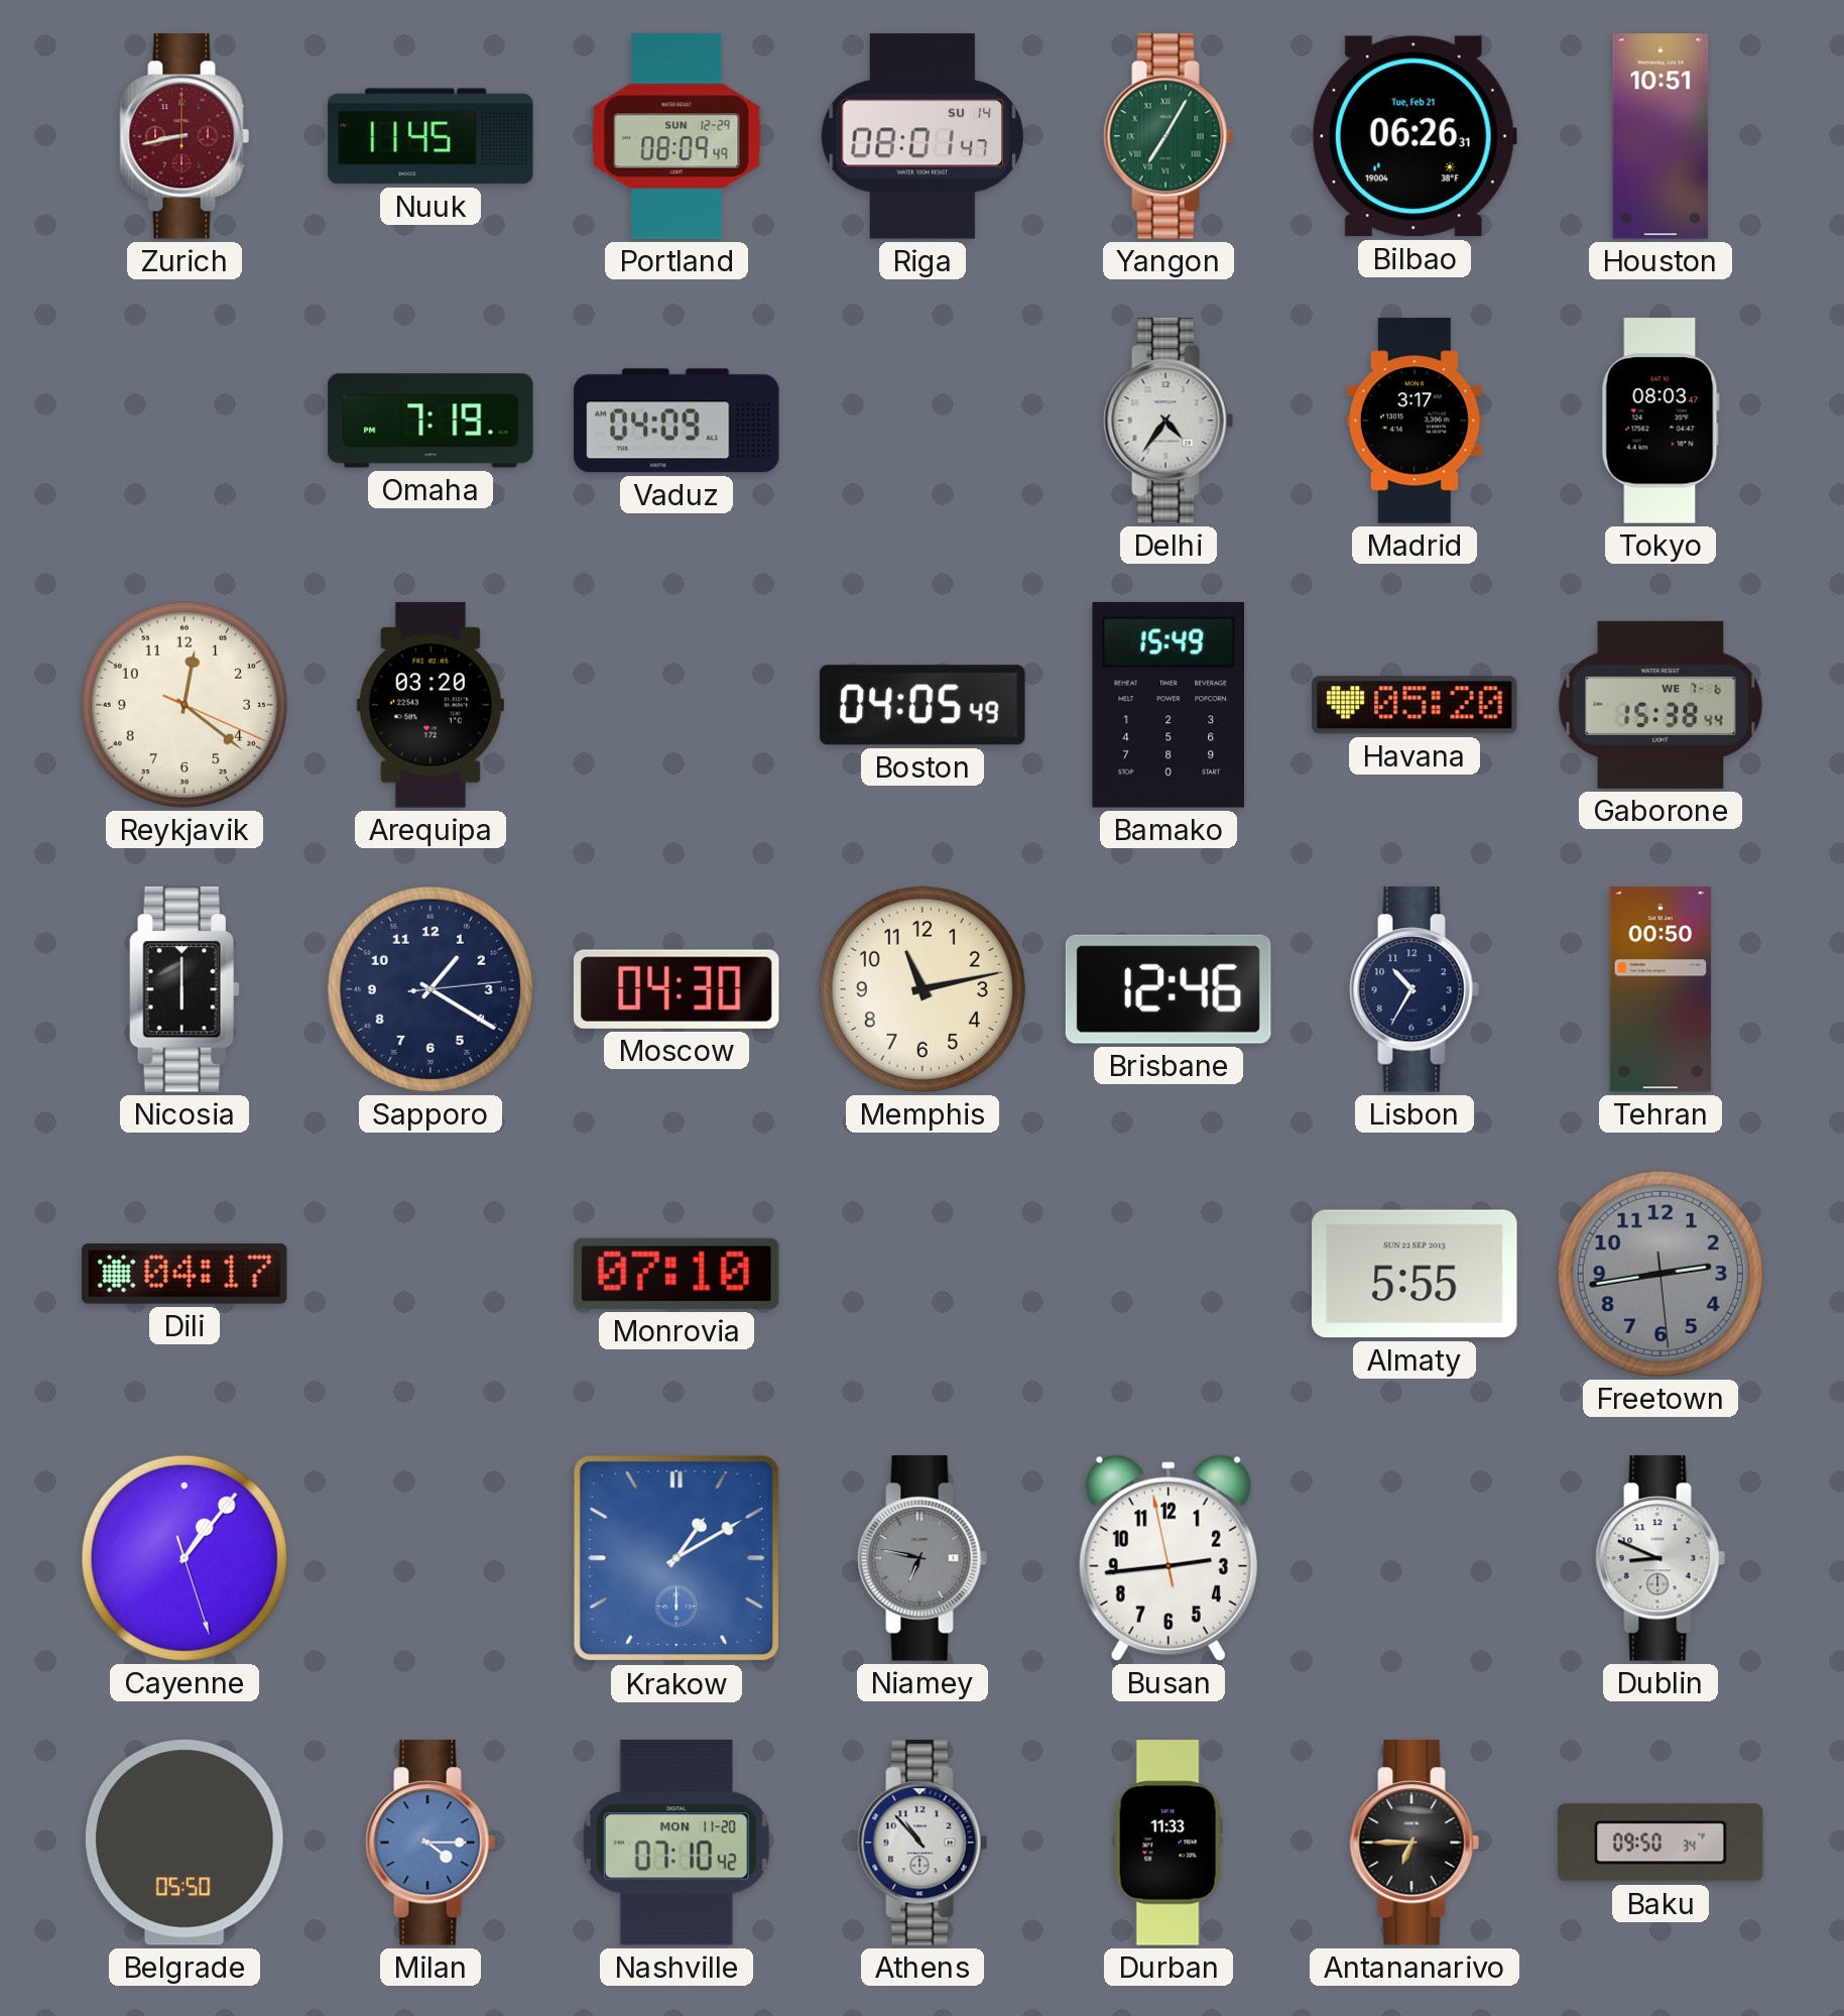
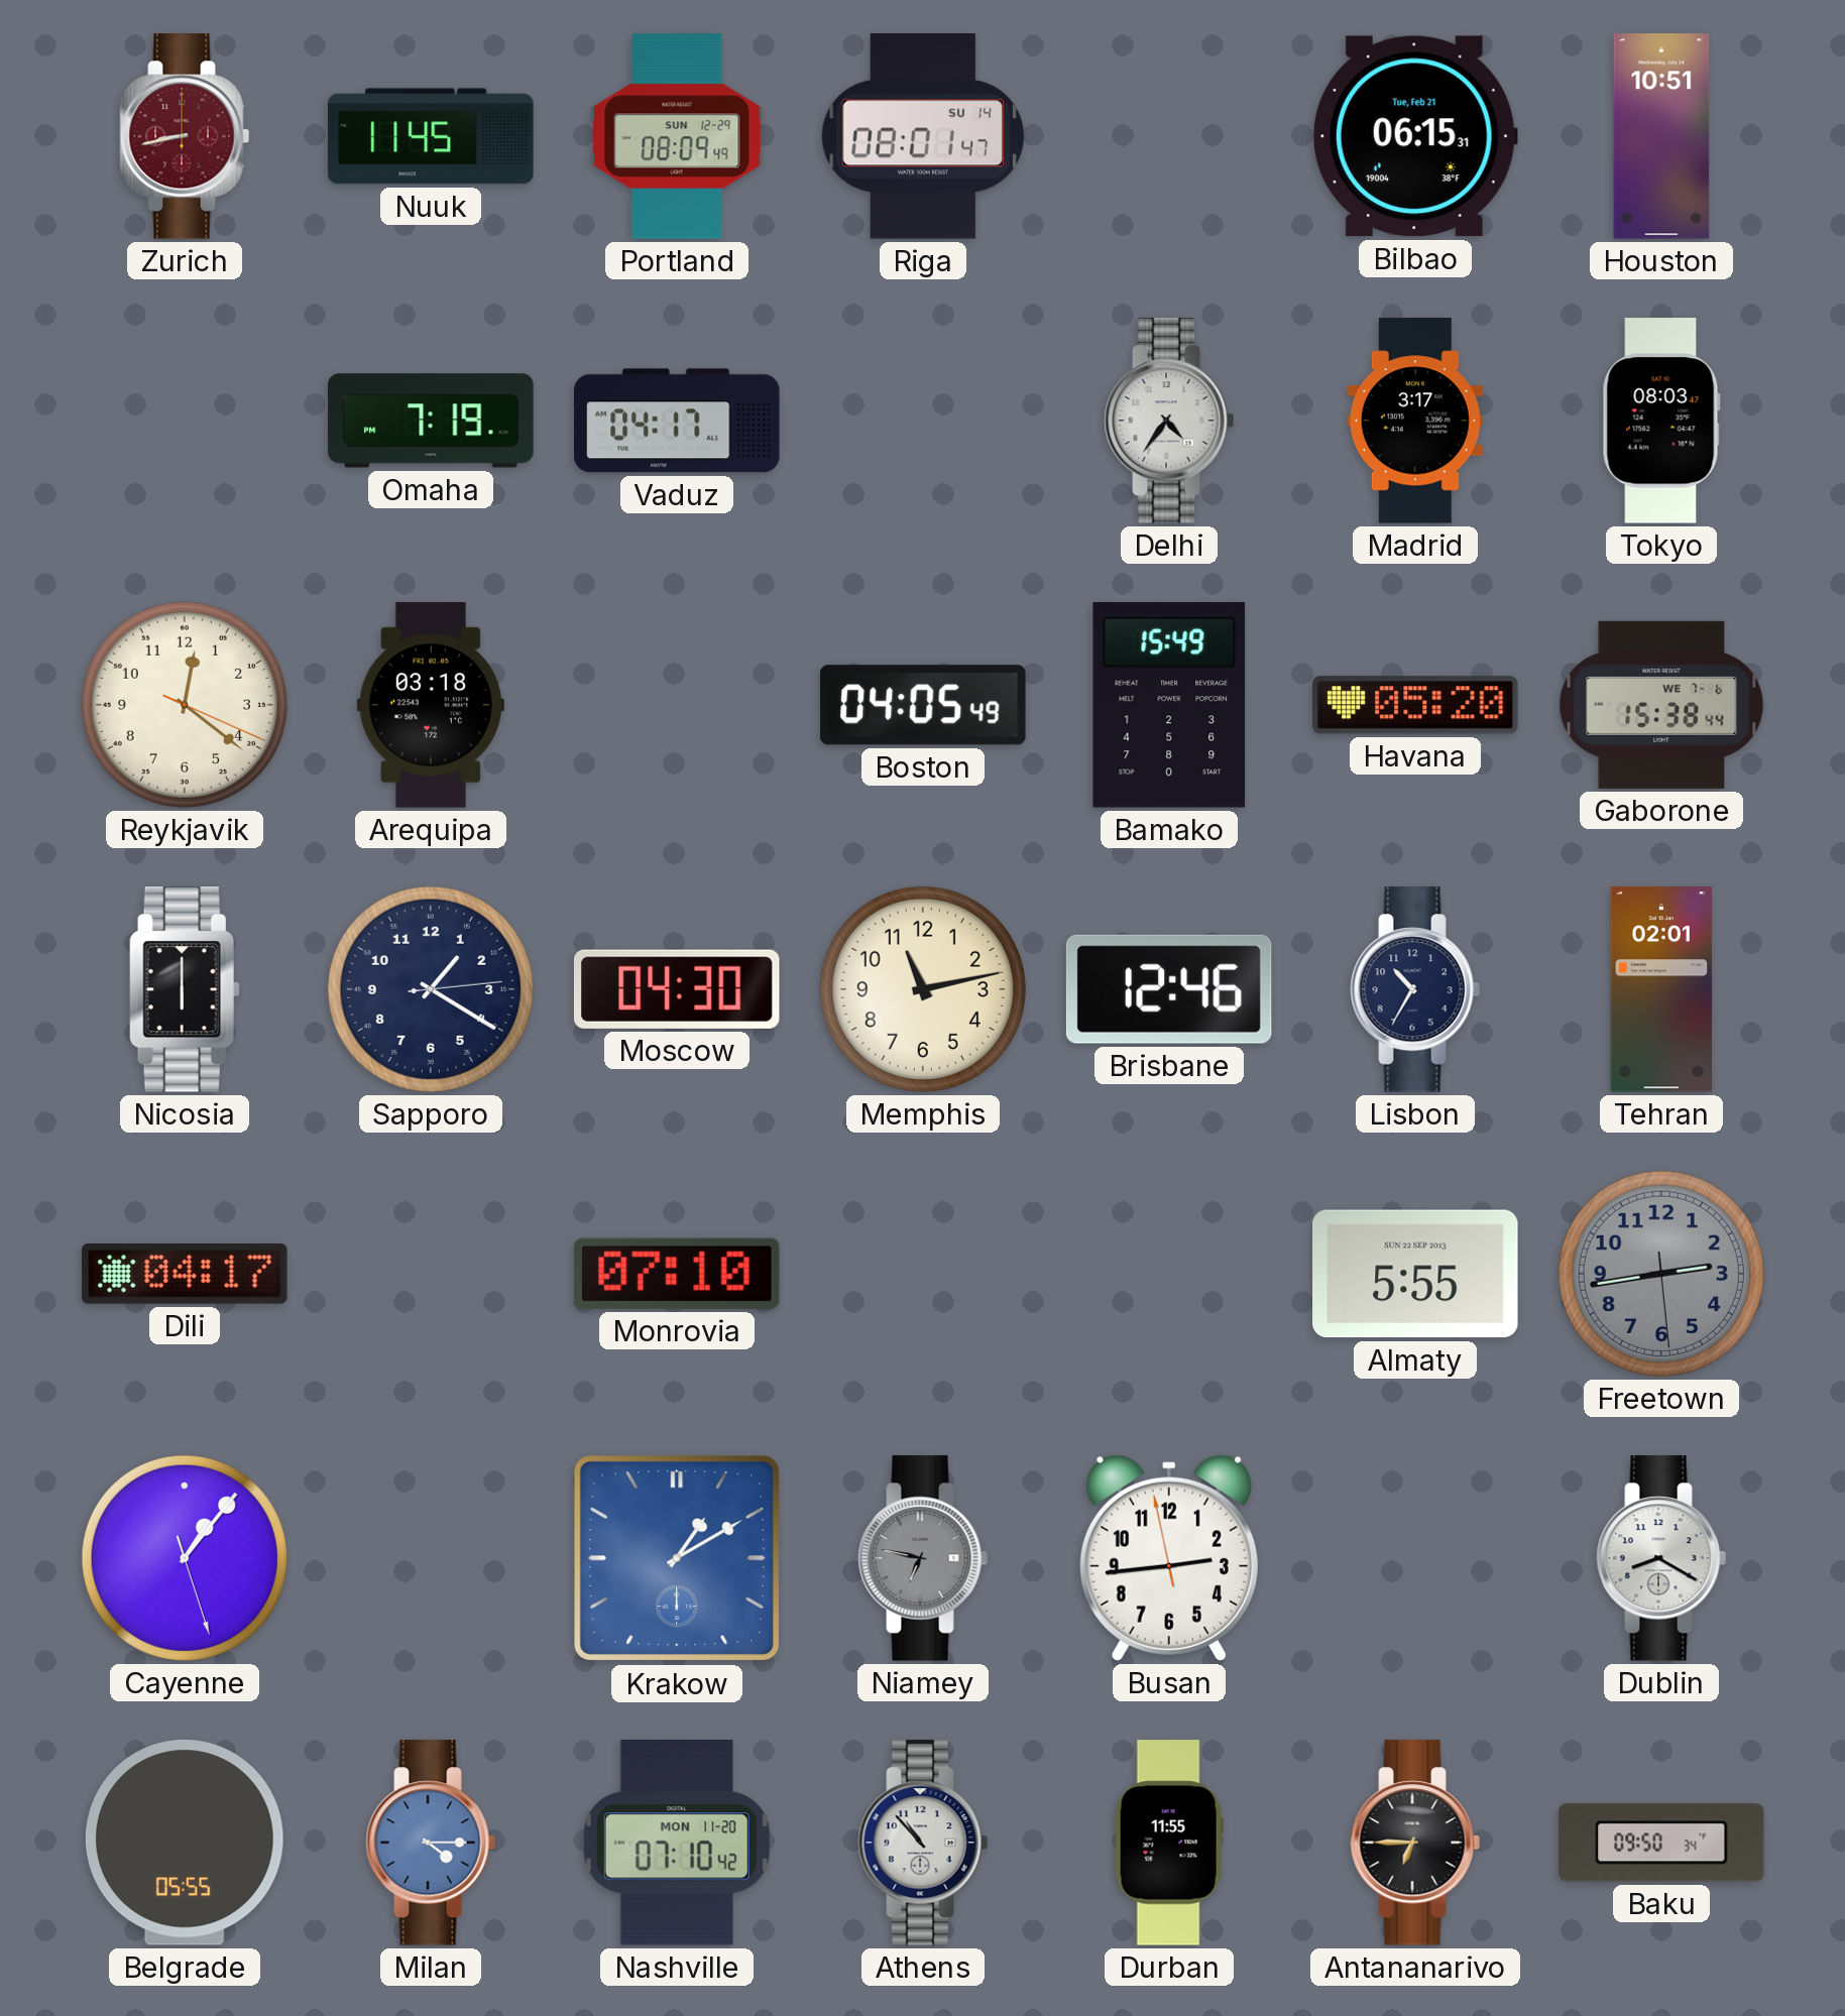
Yangon: 7:05 -> none (1169, 136)
Bilbao: 06:26 -> 06:15 (1415, 136)
Vaduz: 04:09 -> 04:17 (677, 421)
Arequipa: 03:20 -> 03:18 (431, 705)
Tehran: 00:50 -> 02:01 (1661, 989)
Dublin: 8:49 -> 8:20 (1661, 1558)
Belgrade: 05:50 -> 05:55 (185, 1843)
Durban: 11:33 -> 11:55 (1169, 1843)
